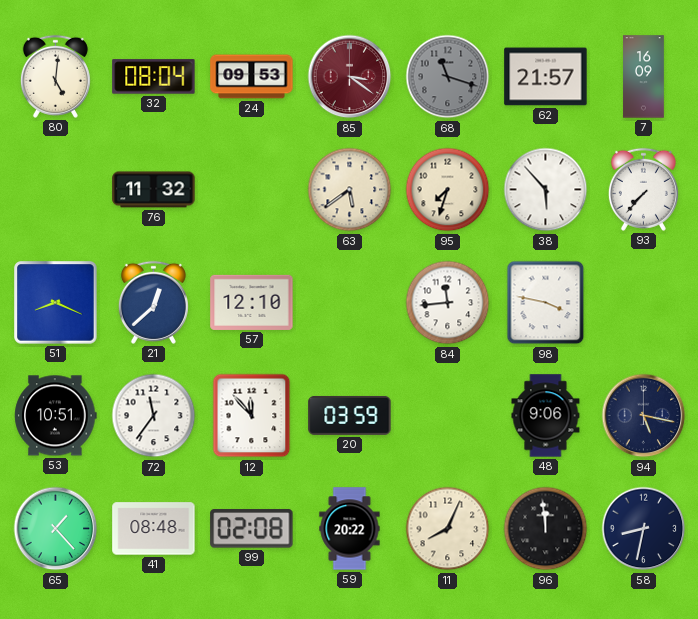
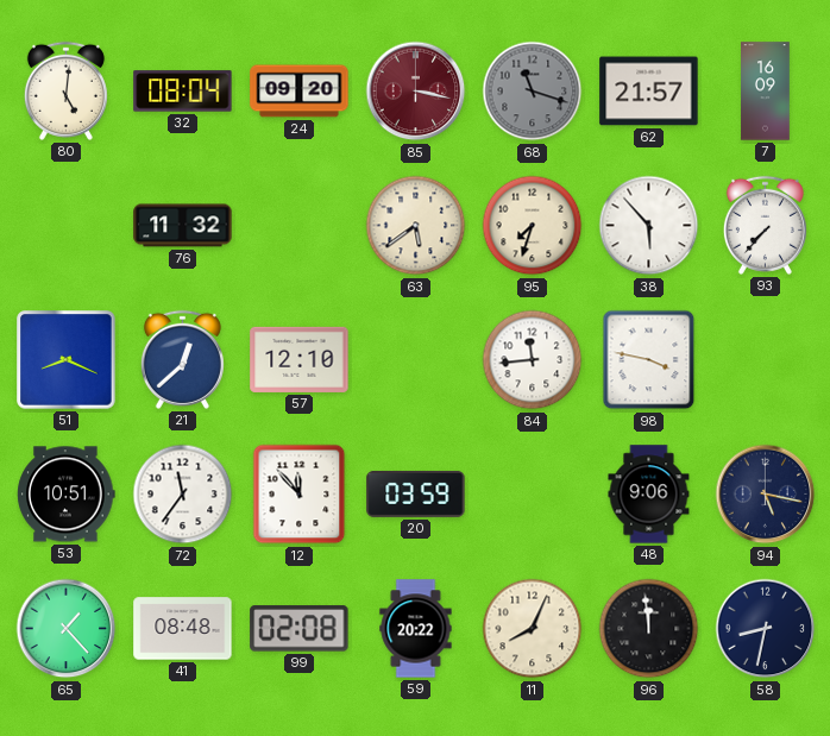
24: 09:53 -> 09:20 (300, 92)
85: 3:21 -> 3:17 (416, 92)
